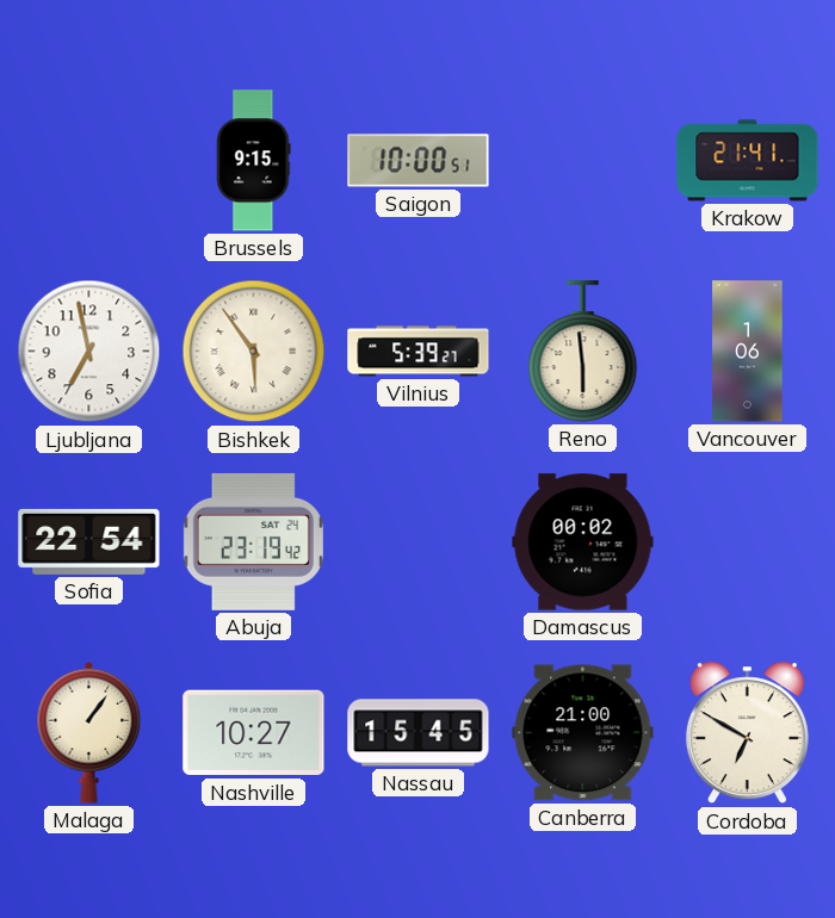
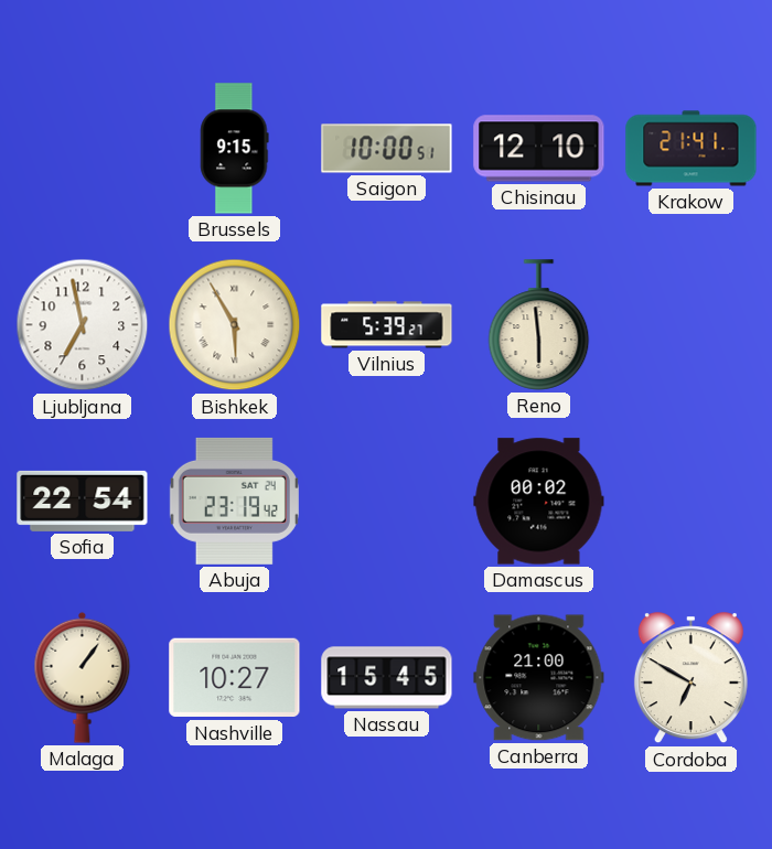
Chisinau: none -> 12:10 (539, 149)
Bishkek: 5:54 -> 5:55 (235, 325)
Vancouver: 1:06 -> none (748, 352)
